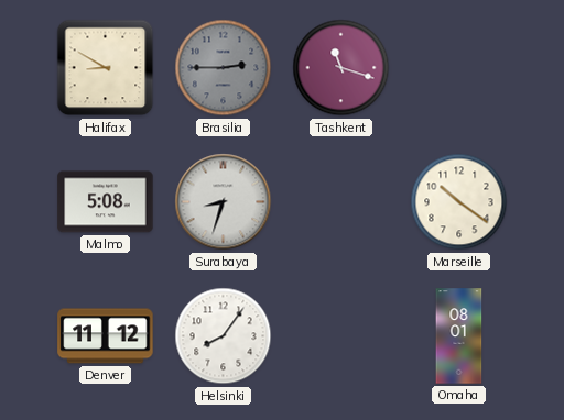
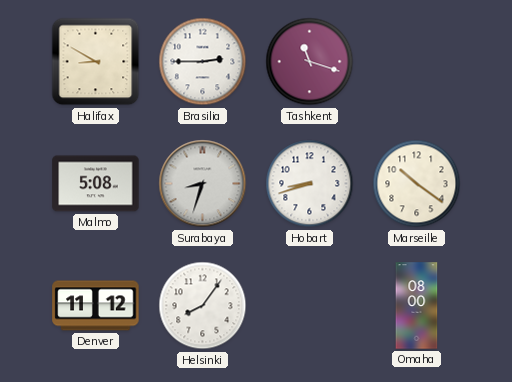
Brasilia dial: grey -> white (203, 62)
Hobart: none -> 8:42 (310, 184)
Omaha: 08:01 -> 08:00 (417, 306)
